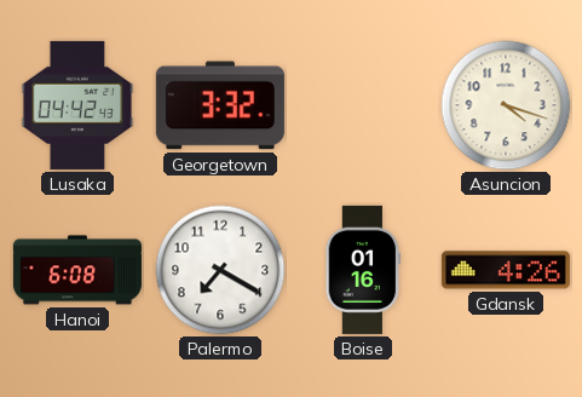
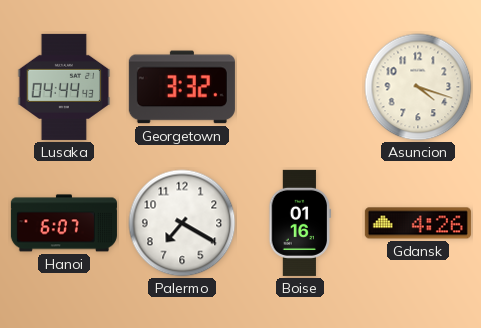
Lusaka: 04:42 -> 04:44 (64, 87)
Hanoi: 6:08 -> 6:07 (64, 223)
